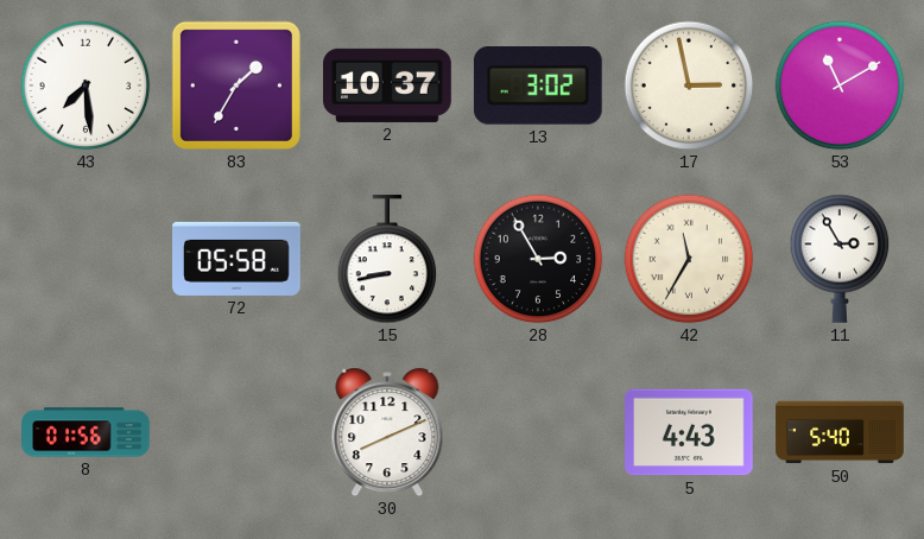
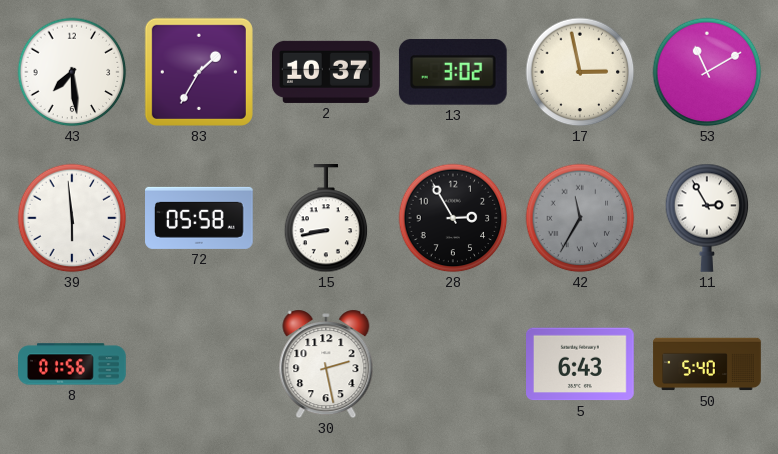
39: none -> 5:59 (72, 218)
42 dial: cream -> grey (580, 218)
30: 8:11 -> 2:28 (326, 364)
5: 4:43 -> 6:43 (581, 364)
